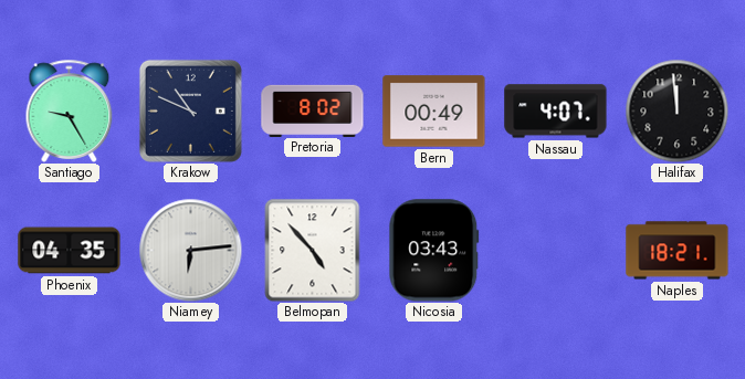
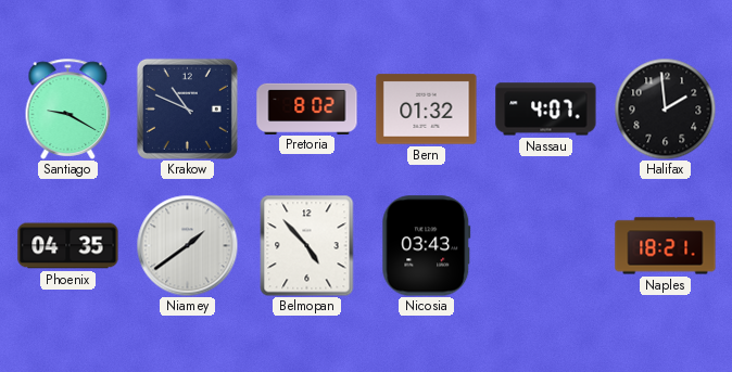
Santiago: 9:25 -> 9:20 (68, 108)
Bern: 00:49 -> 01:32 (427, 110)
Halifax: 11:59 -> 1:59 (665, 108)
Niamey: 6:14 -> 1:39 (187, 245)
